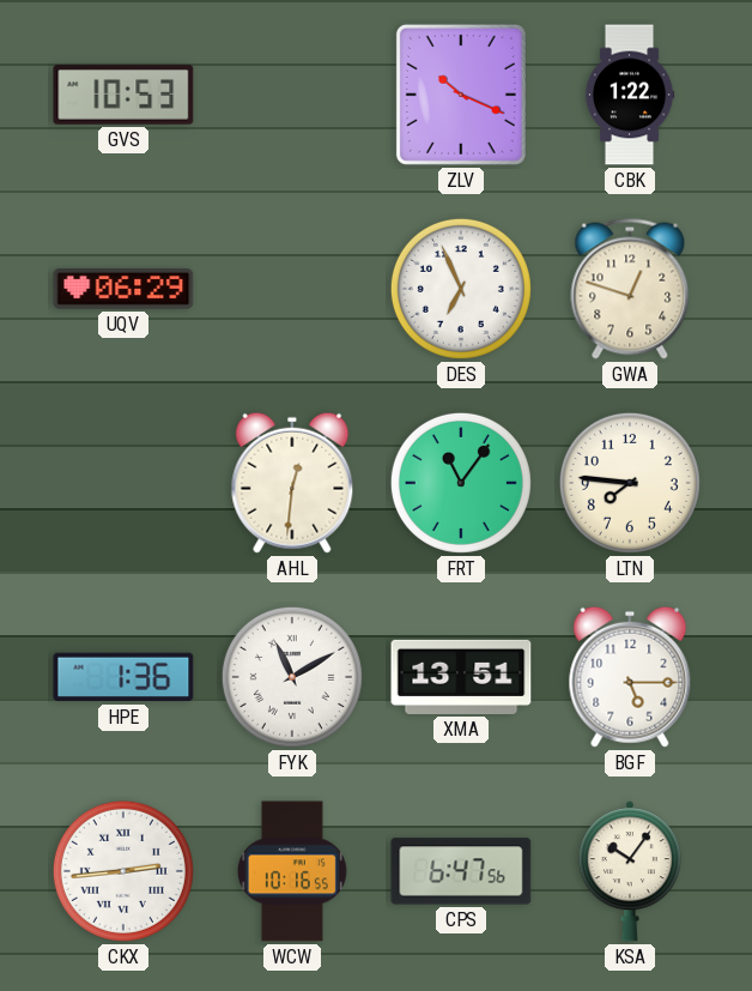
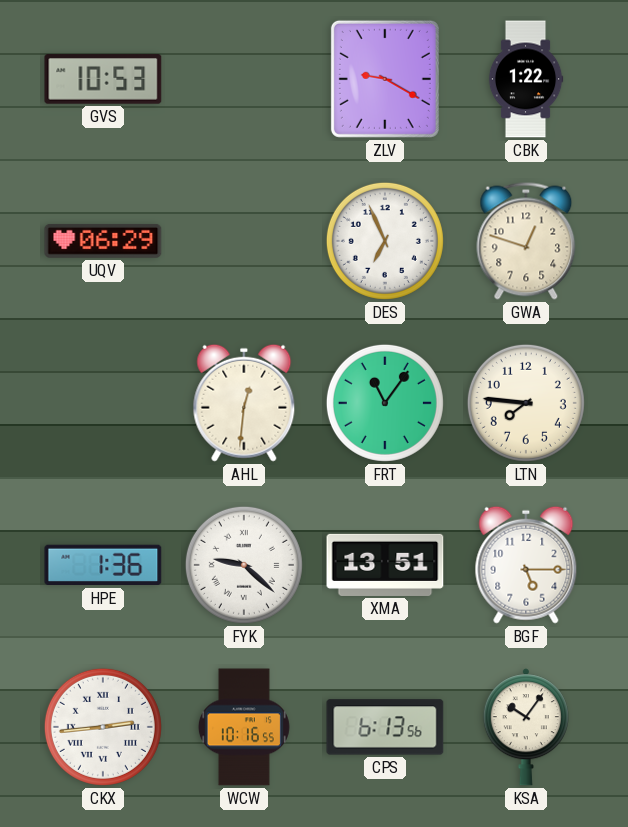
ZLV: 10:19 -> 9:20 (385, 79)
FYK: 11:10 -> 9:22 (244, 565)
CPS: 6:47 -> 6:13 (385, 727)
